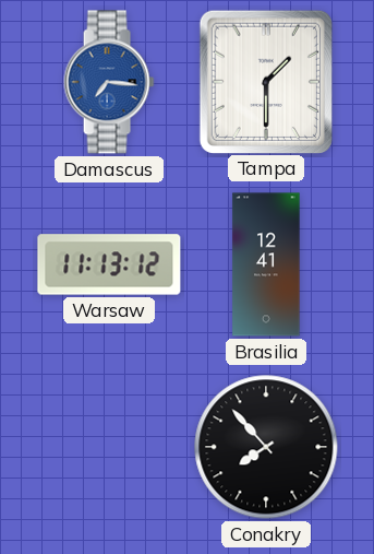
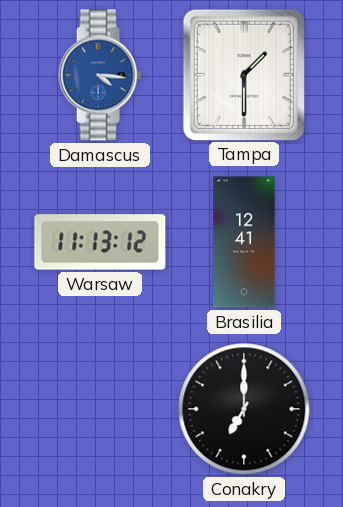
Damascus: 7:16 -> 4:16 (100, 75)
Conakry: 7:53 -> 7:00 (244, 409)
